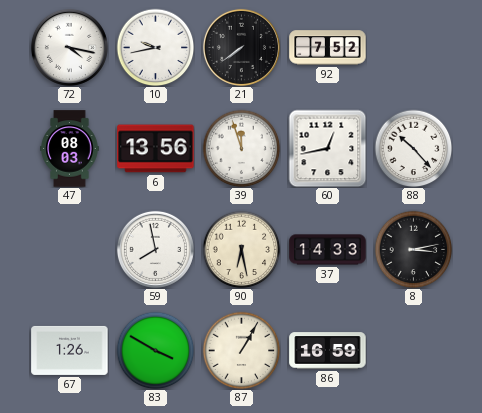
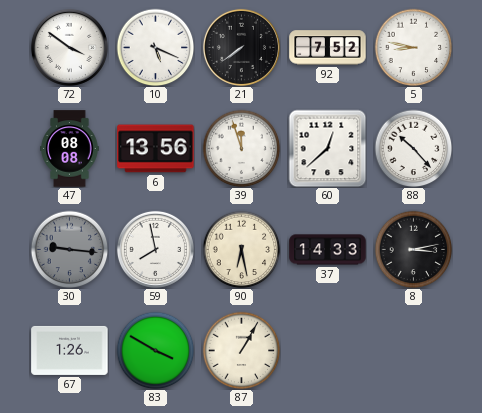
72: 4:17 -> 3:51 (69, 47)
10: 9:43 -> 5:19 (155, 47)
5: none -> 8:47 (413, 47)
47: 08:03 -> 08:08 (70, 149)
60: 12:43 -> 12:38 (327, 148)
30: none -> 9:16 (69, 249)
86: 16:59 -> none (328, 351)
